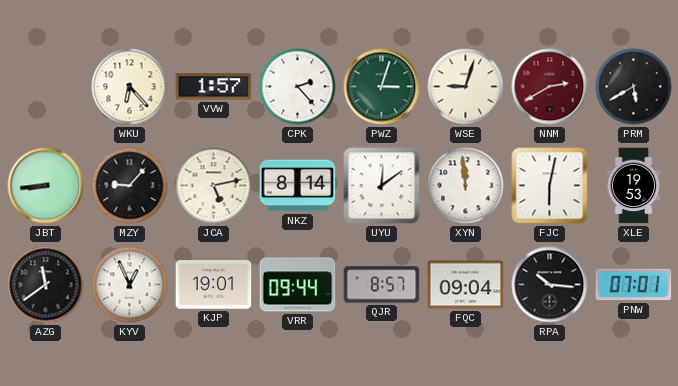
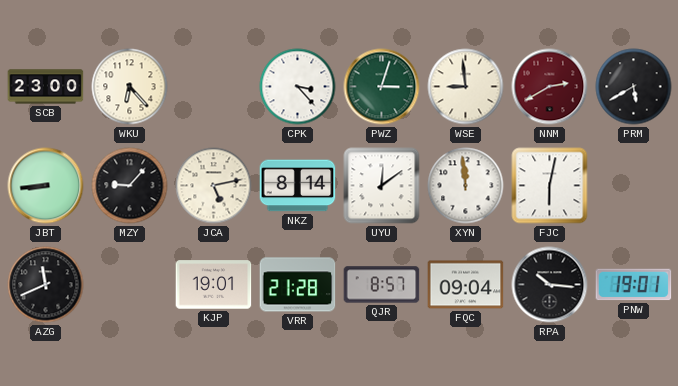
SCB: none -> 23:00 (46, 87)
VVW: 1:57 -> none (214, 87)
CPK: 2:23 -> 3:23 (298, 87)
WSE: 9:03 -> 8:59 (466, 87)
XLE: 19:53 -> none (634, 186)
AZG: 11:39 -> 11:41 (46, 285)
KYV: 12:56 -> none (130, 285)
VRR: 09:44 -> 21:28 (298, 285)
PNW: 07:01 -> 19:01 (634, 285)
